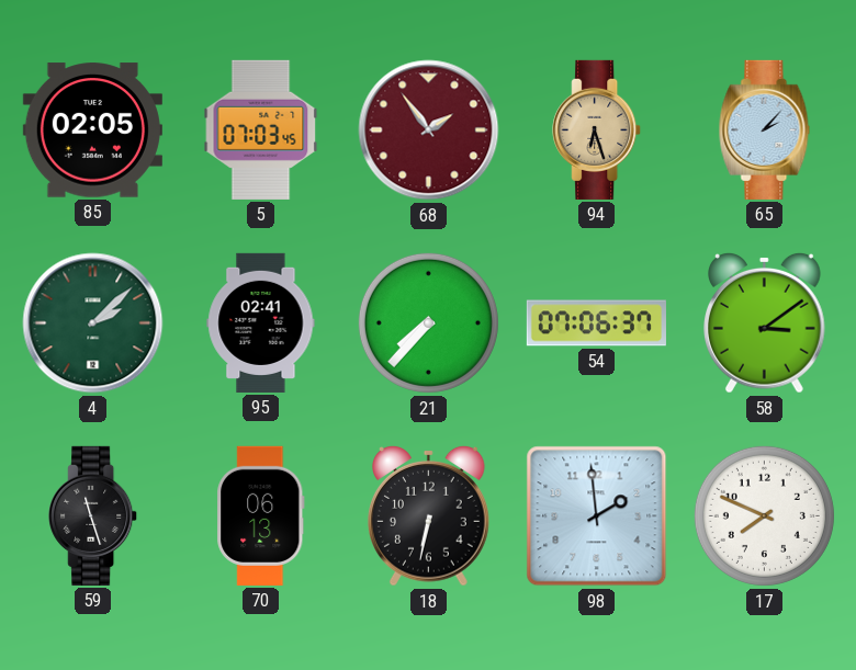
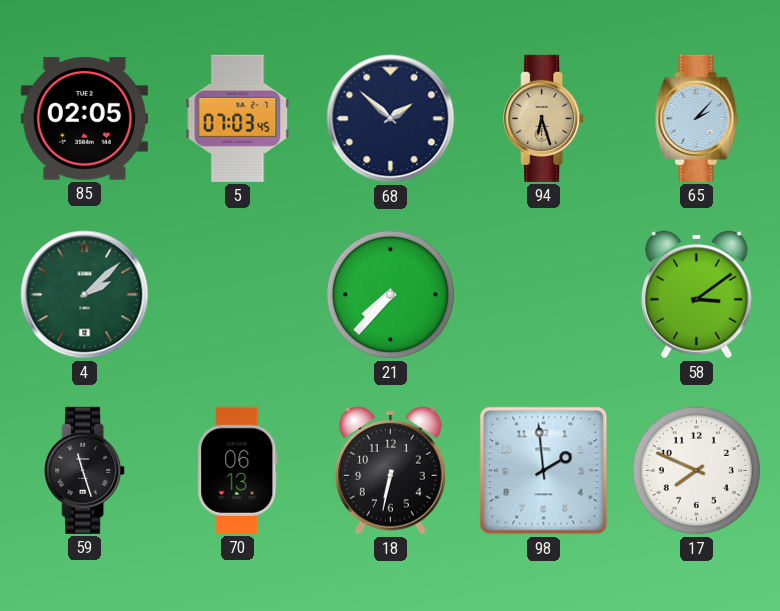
68: 1:54 -> 1:52 (391, 119)
68 dial: burgundy -> navy (391, 119)
95: 02:41 -> none (261, 322)
54: 07:06 -> none (596, 323)
